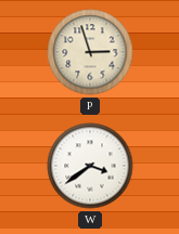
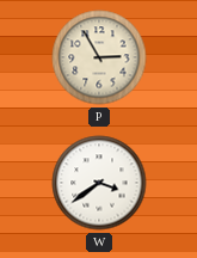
P: 2:57 -> 2:55 (99, 57)
